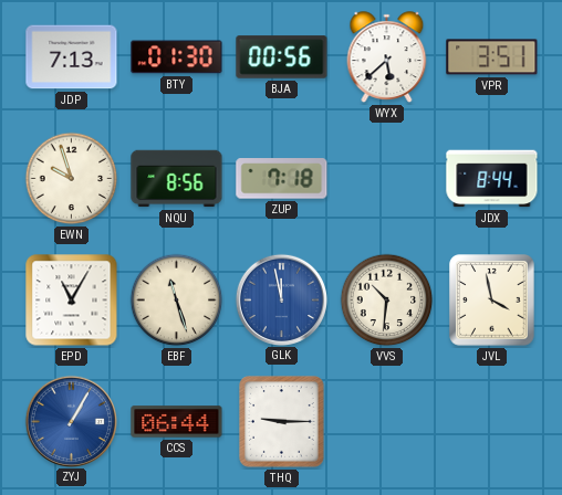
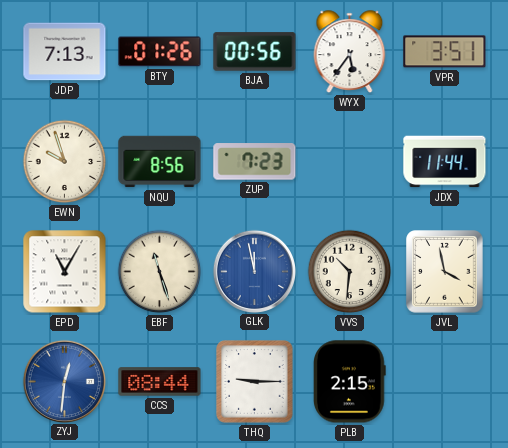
BTY: 01:30 -> 01:26 (160, 52)
WYX: 5:38 -> 5:36 (350, 52)
ZUP: 7:18 -> 7:23 (255, 162)
JDX: 8:44 -> 11:44 (445, 162)
ZYJ: 1:05 -> 12:31 (64, 381)
CCS: 06:44 -> 08:44 (160, 382)
PLB: none -> 2:15 (350, 382)
